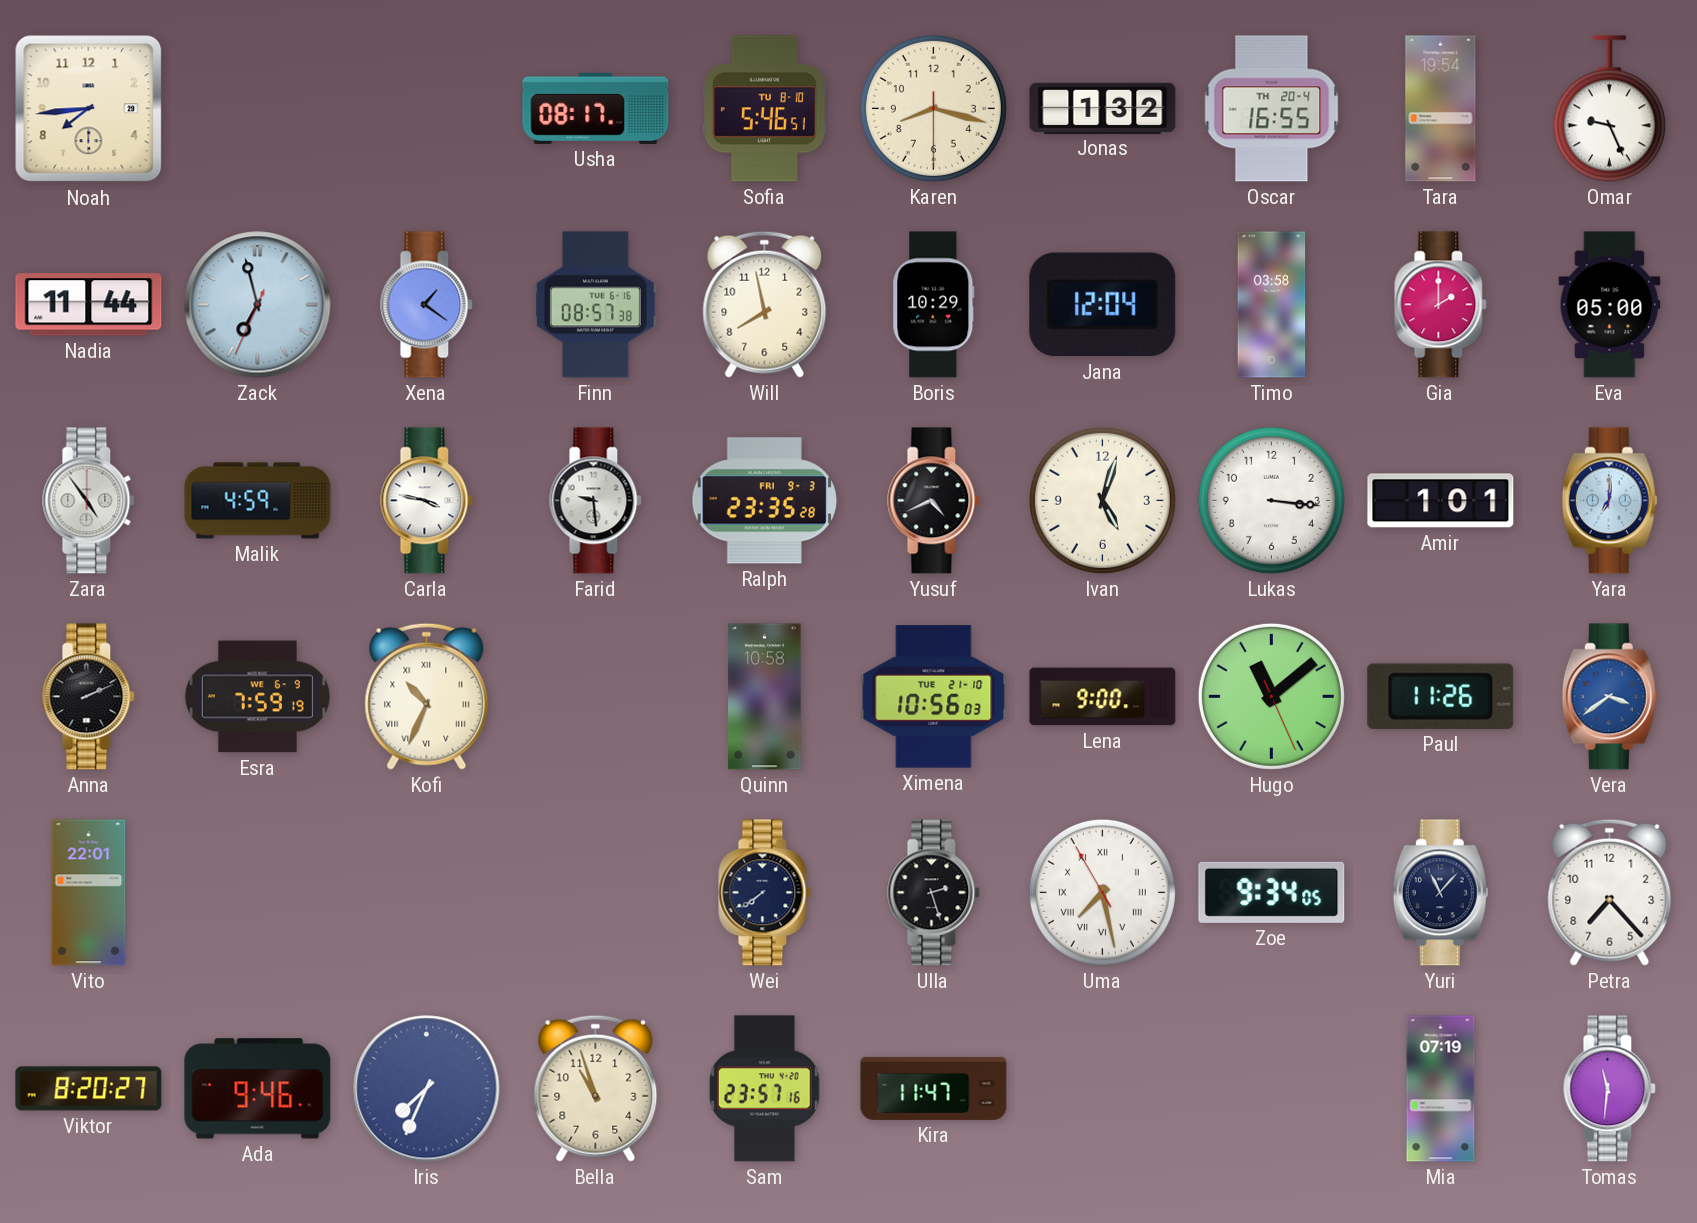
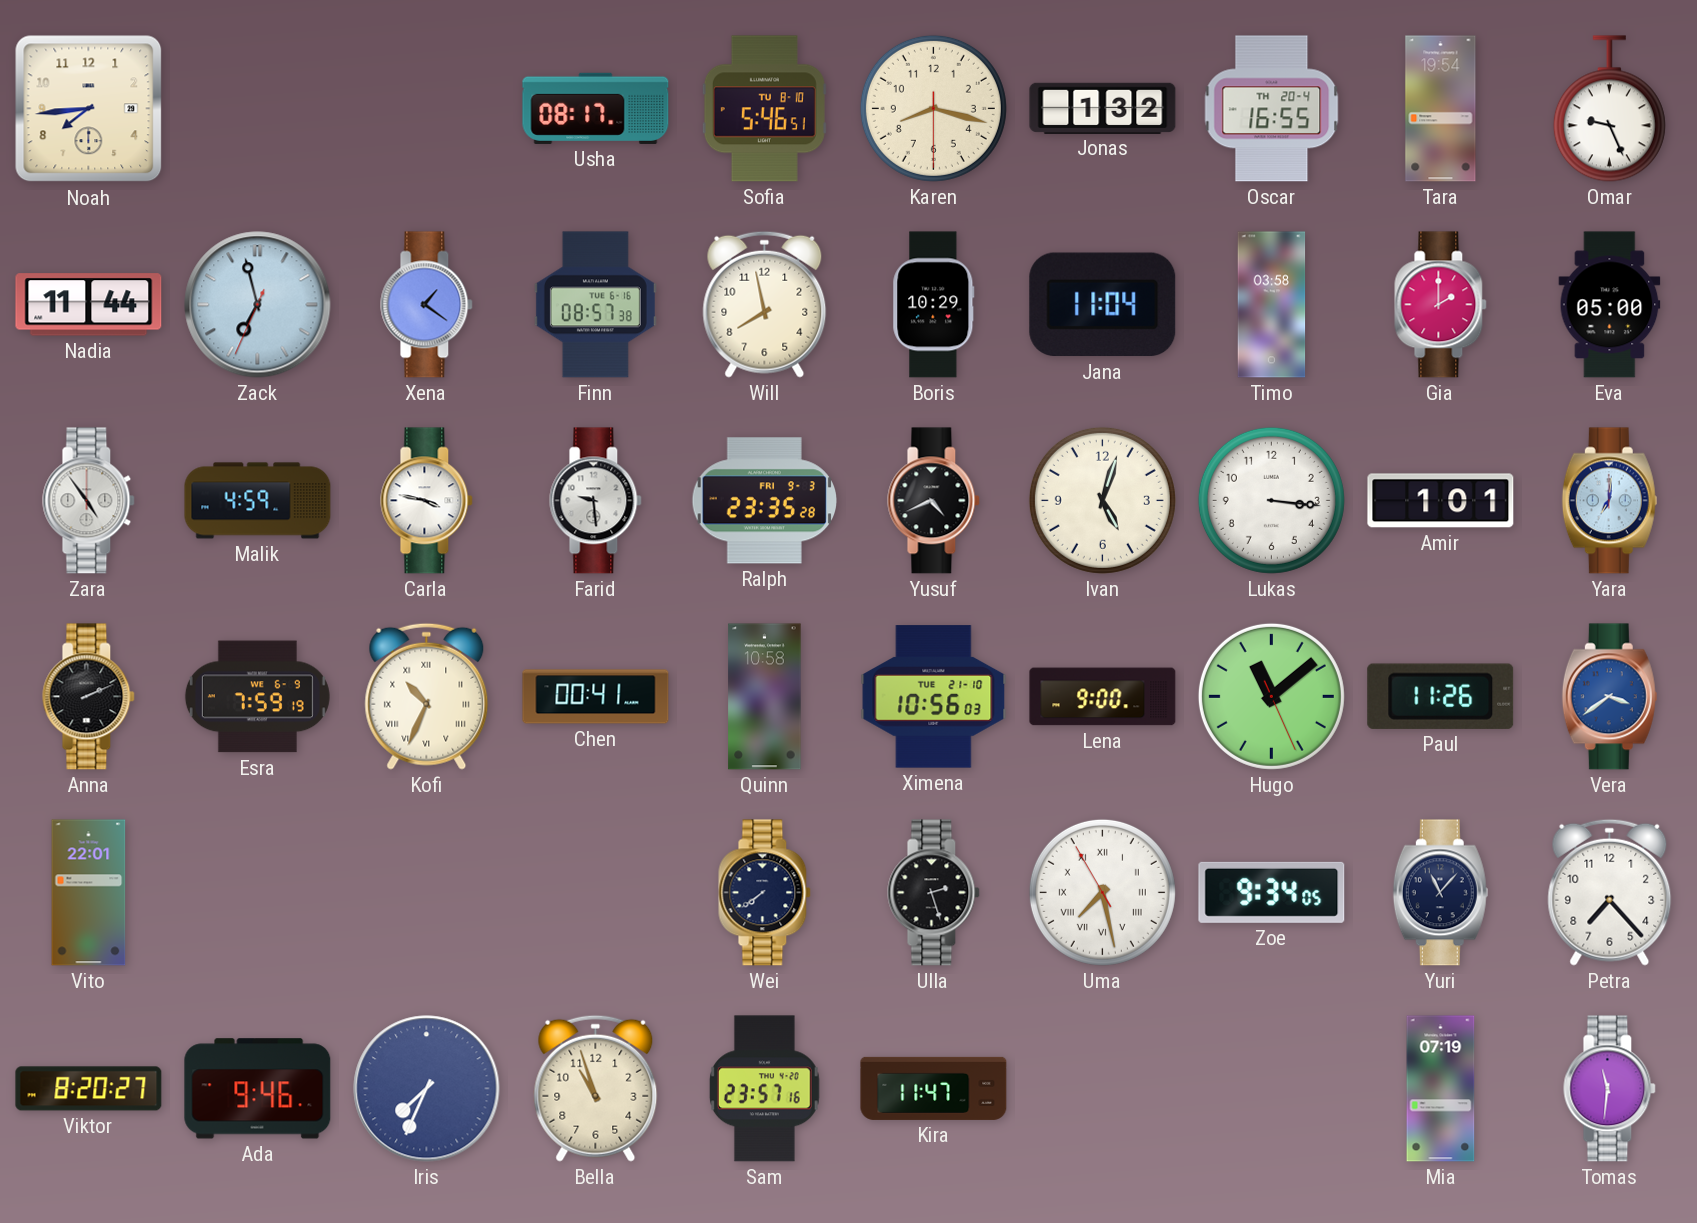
Jana: 12:04 -> 11:04 (1103, 305)
Chen: none -> 00:41 (596, 697)
